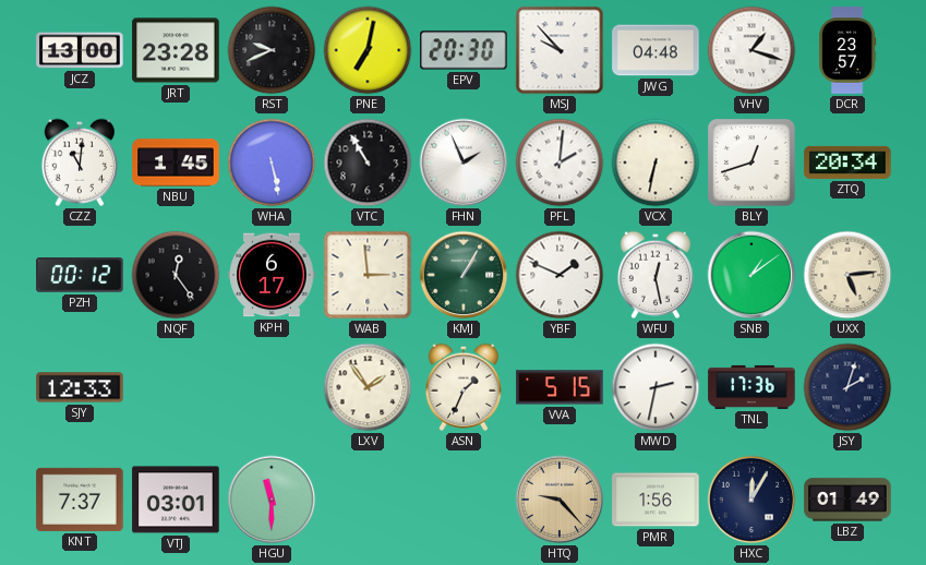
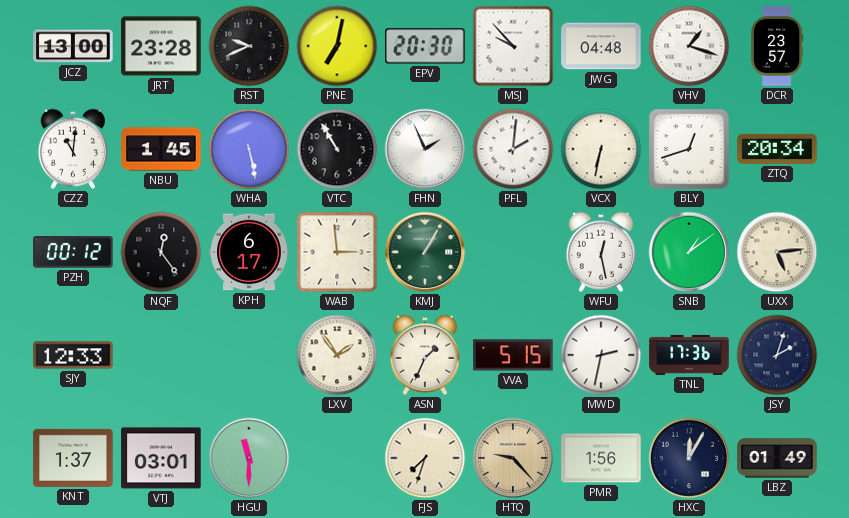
YBF: 1:49 -> none (560, 275)
KNT: 7:37 -> 1:37 (73, 458)
FJS: none -> 7:33 (425, 458)
